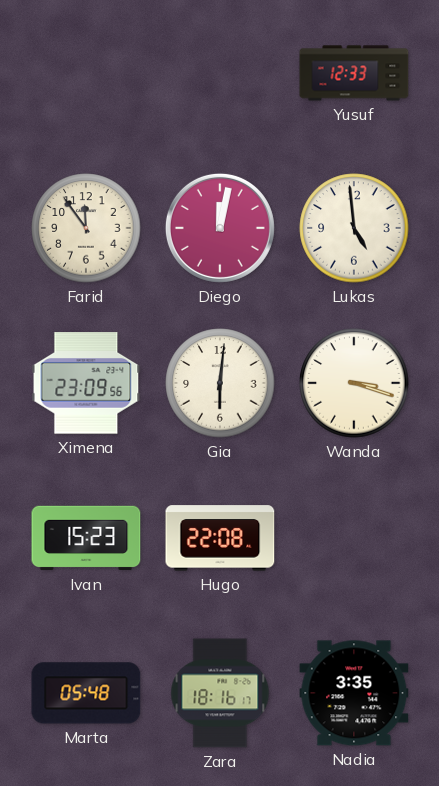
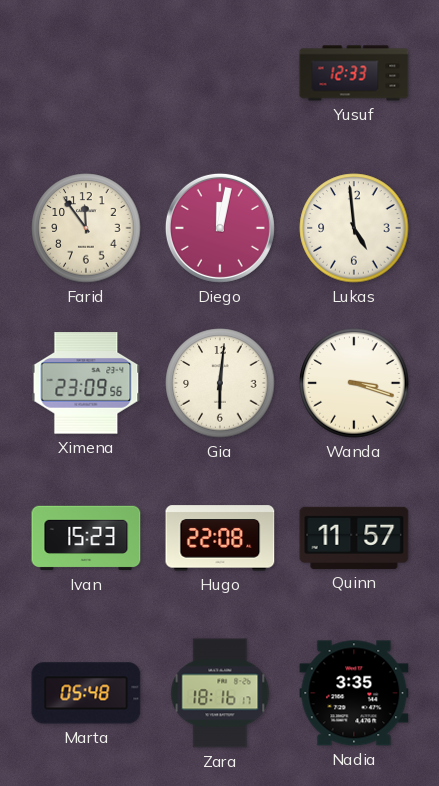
Quinn: none -> 11:57 (354, 538)
